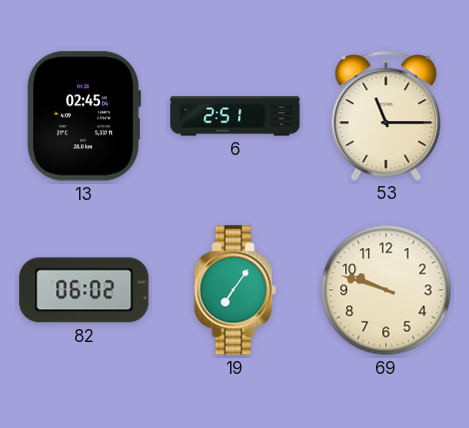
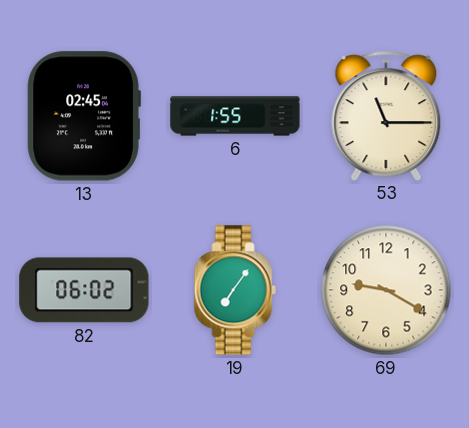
6: 2:51 -> 1:55 (235, 116)
69: 9:48 -> 9:20 (386, 290)
